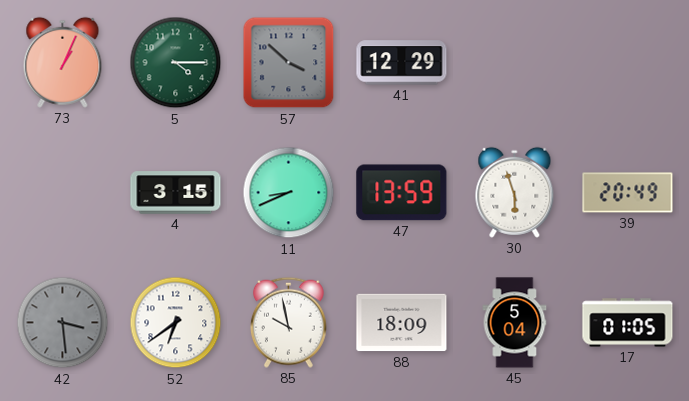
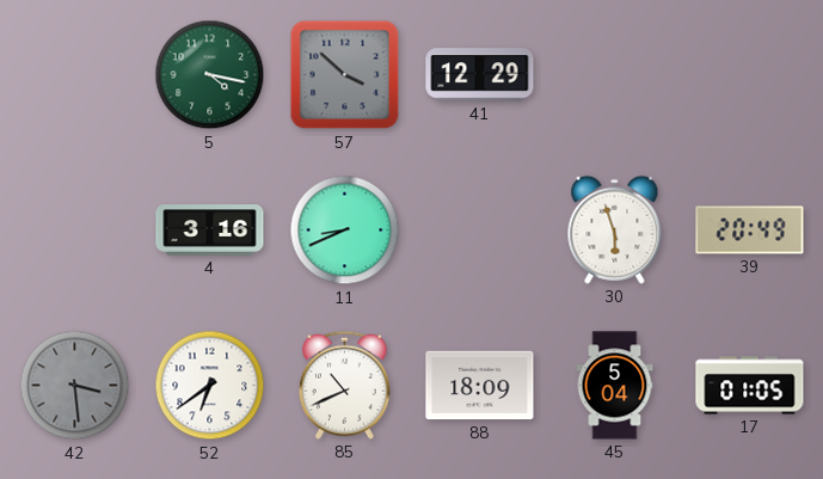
73: 1:04 -> none (63, 62)
5: 4:15 -> 4:17 (210, 75)
4: 3:15 -> 3:16 (210, 231)
47: 13:59 -> none (402, 193)
85: 9:58 -> 10:41 (344, 385)
